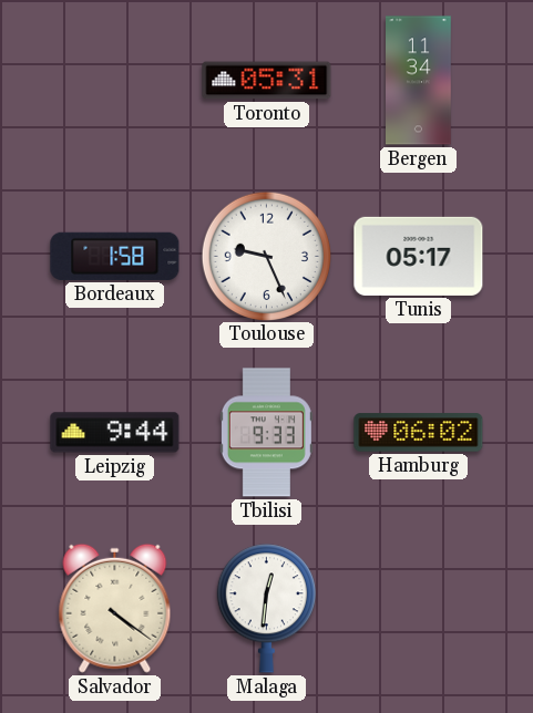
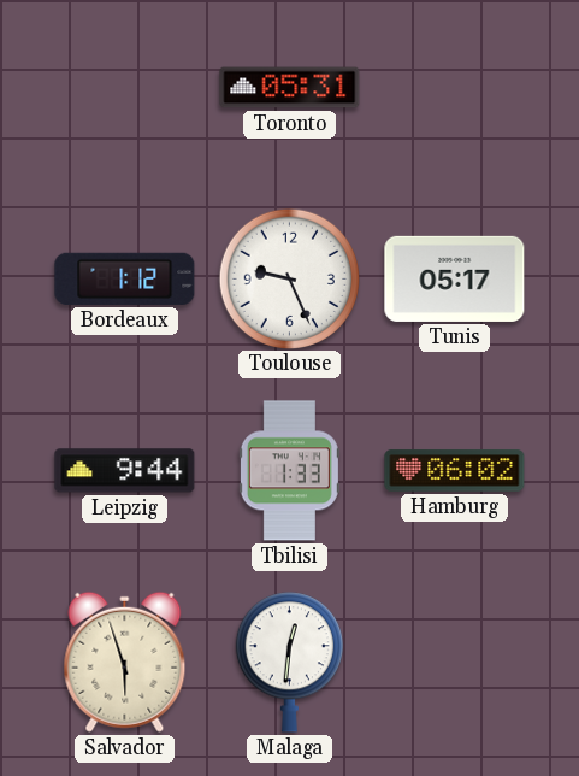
Bergen: 11:34 -> none (419, 81)
Bordeaux: 1:58 -> 1:12 (125, 278)
Tbilisi: 9:33 -> 1:33 (289, 471)
Salvador: 4:21 -> 5:57 (125, 662)
